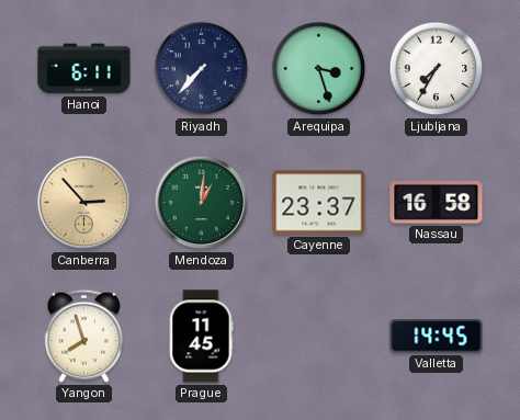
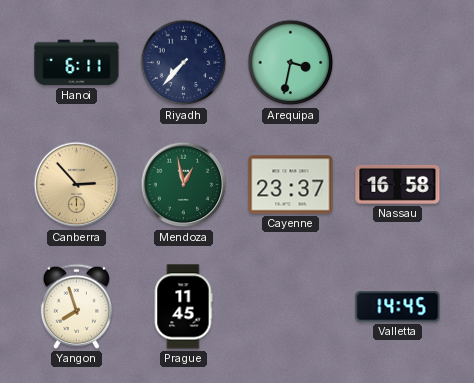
Arequipa: 3:27 -> 3:32 (291, 63)
Ljubljana: 7:35 -> none (437, 69)
Mendoza: 1:01 -> 12:58 (184, 185)
